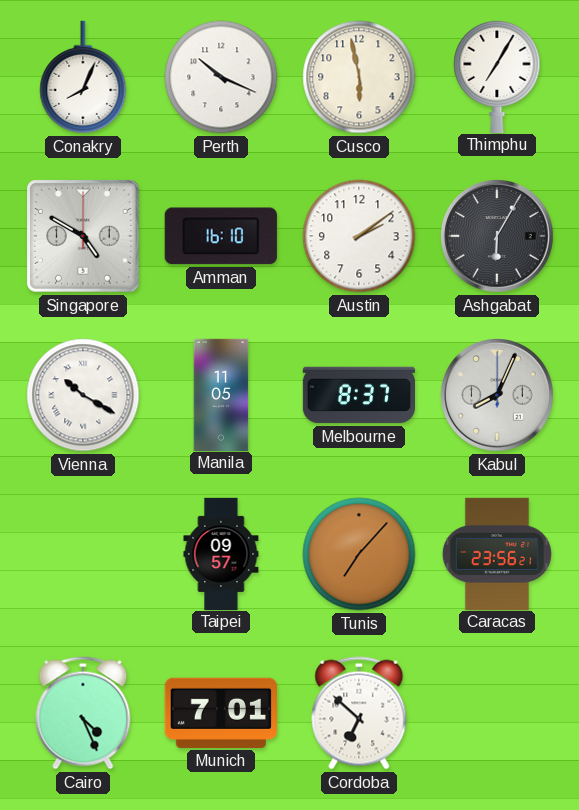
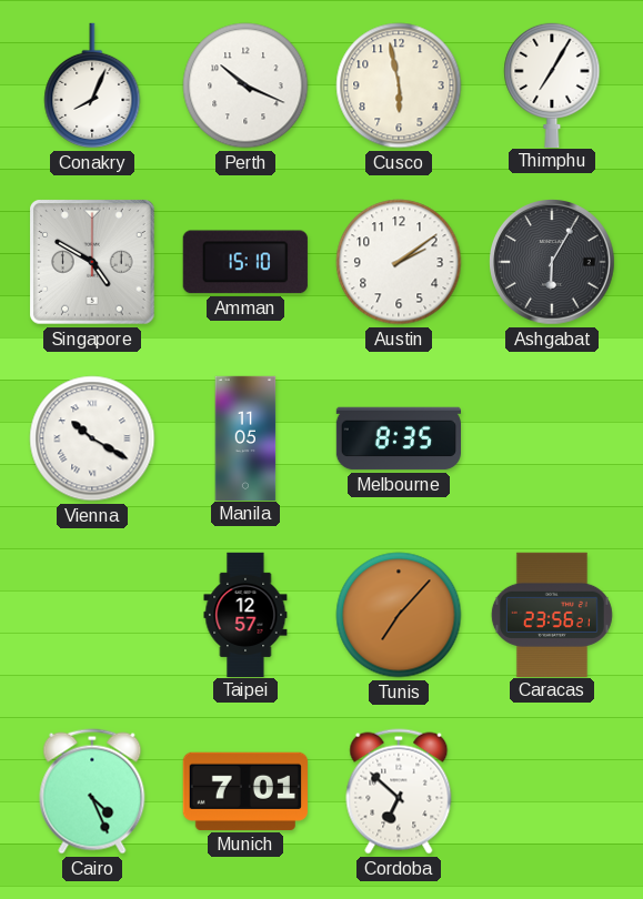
Amman: 16:10 -> 15:10 (245, 262)
Melbourne: 8:37 -> 8:35 (398, 438)
Kabul: 8:04 -> none (497, 395)
Taipei: 09:57 -> 12:57 (245, 614)
